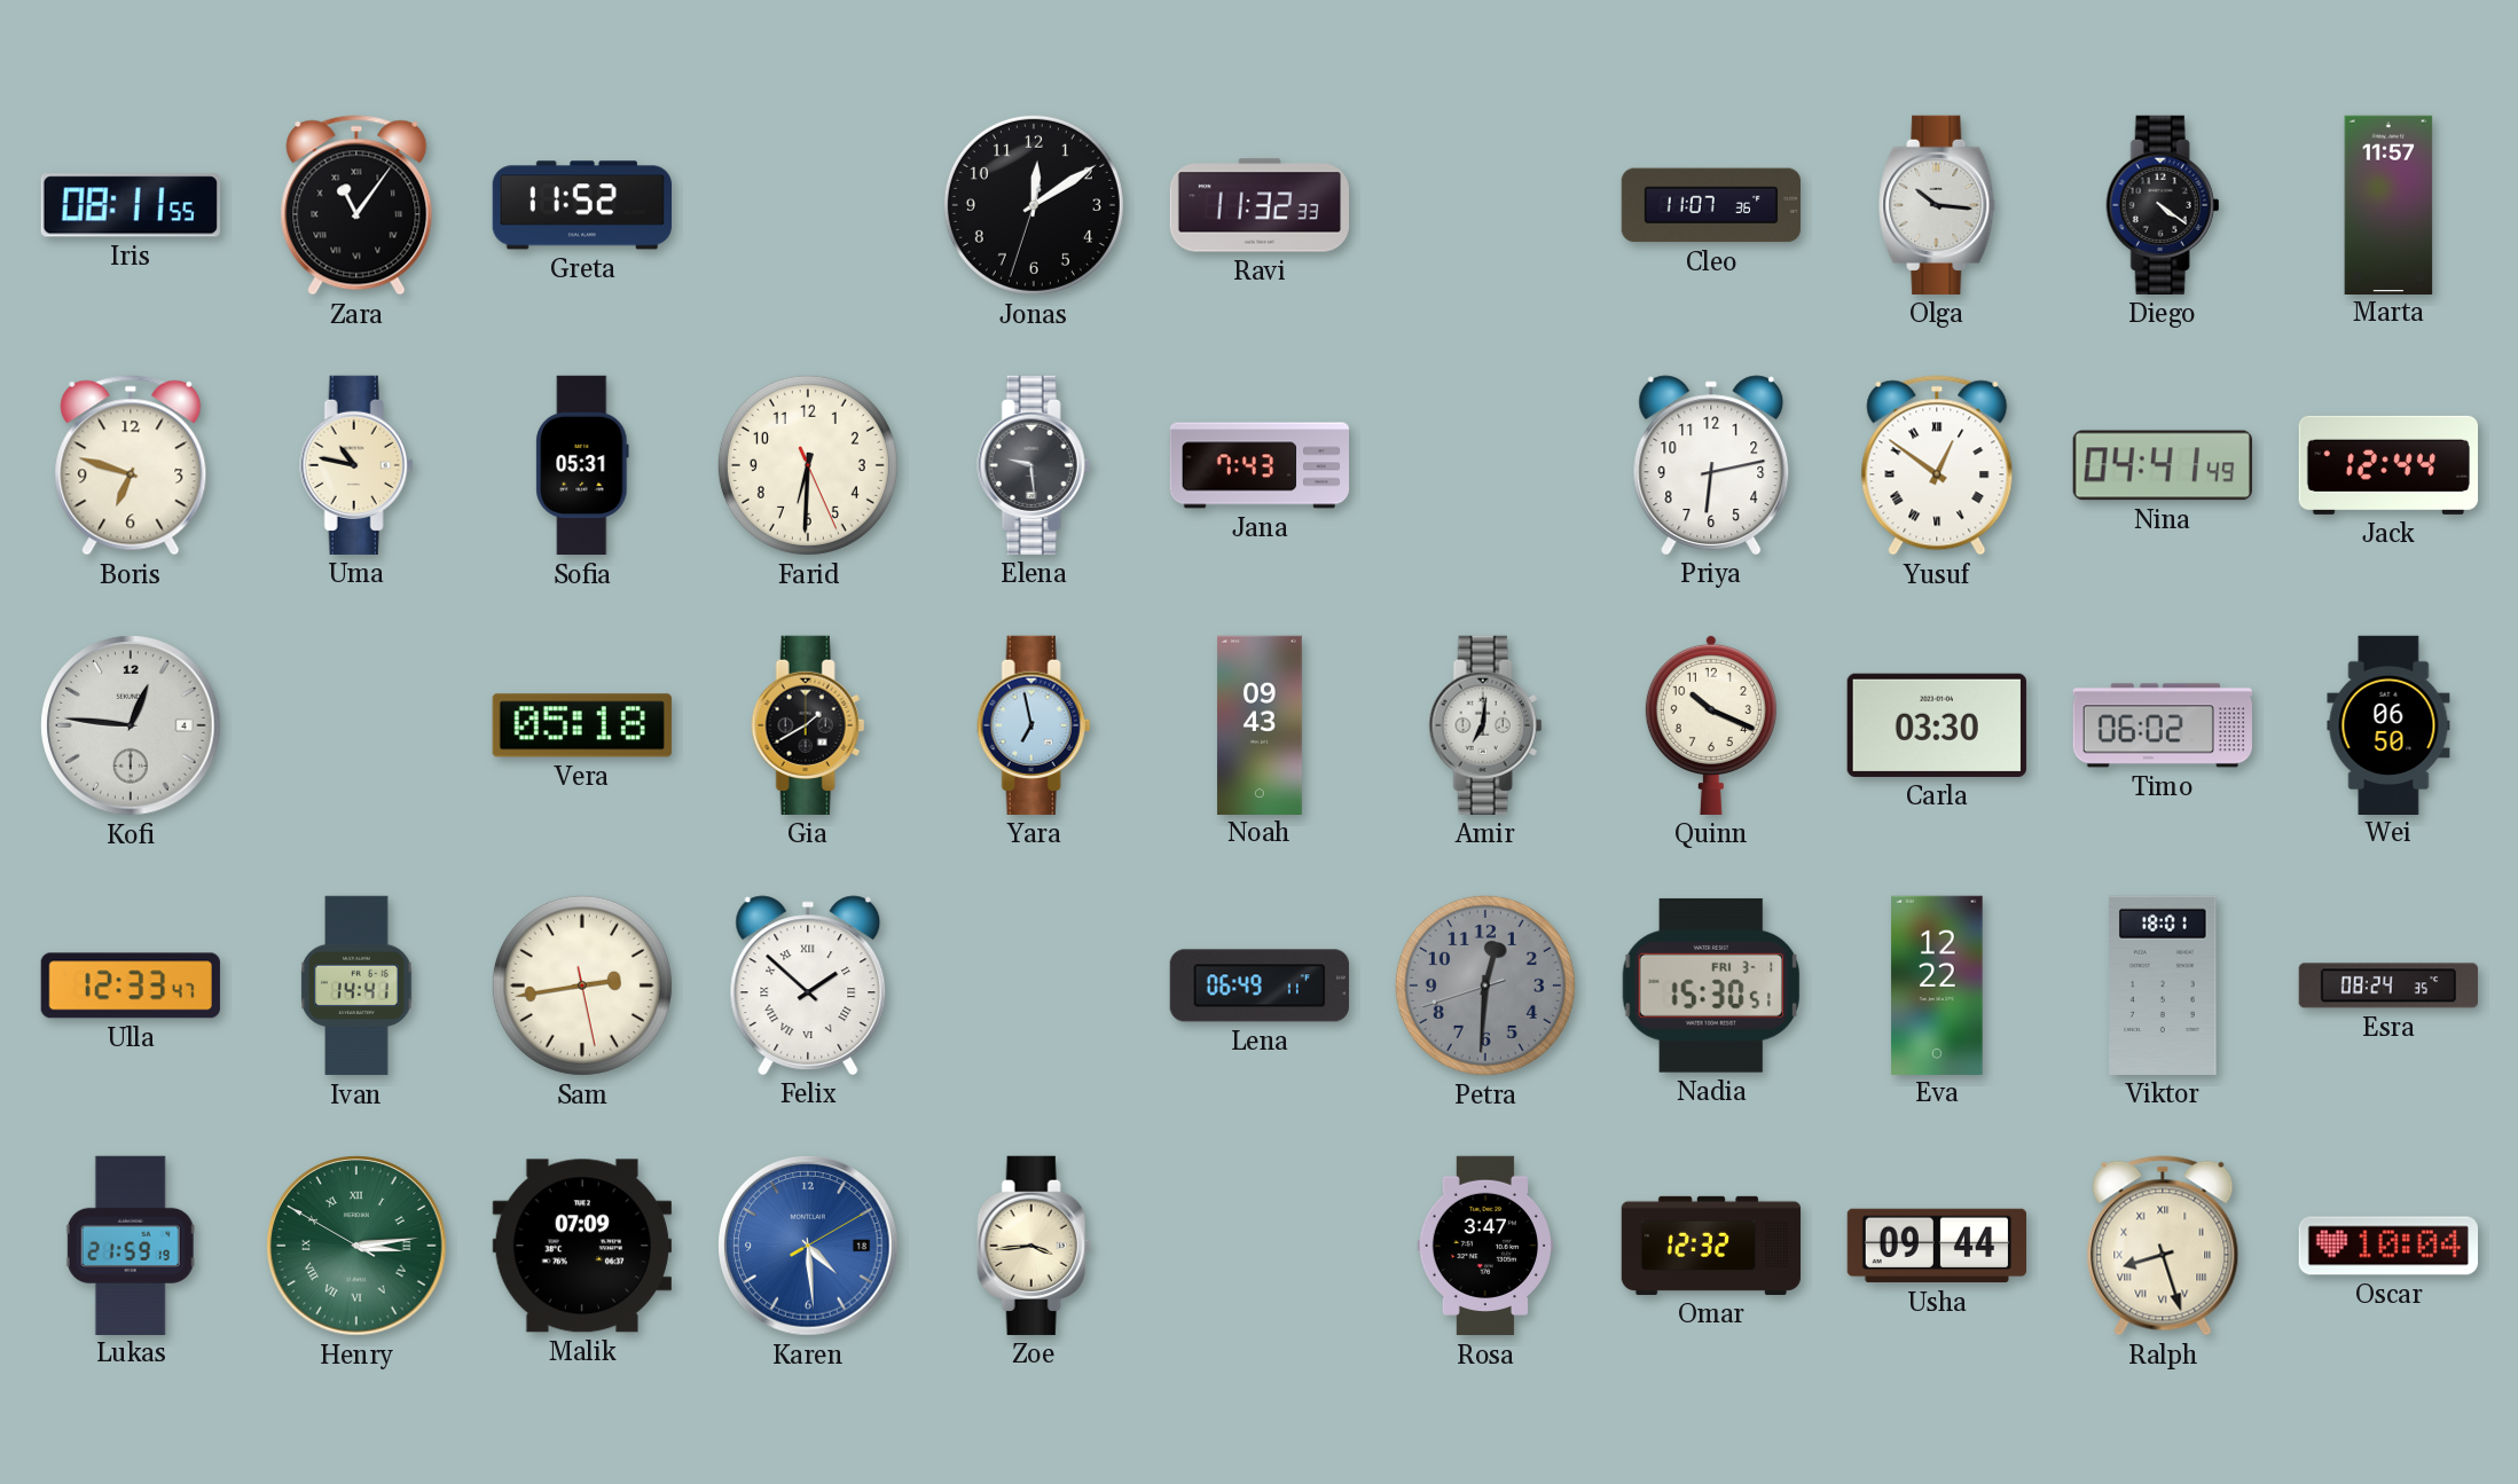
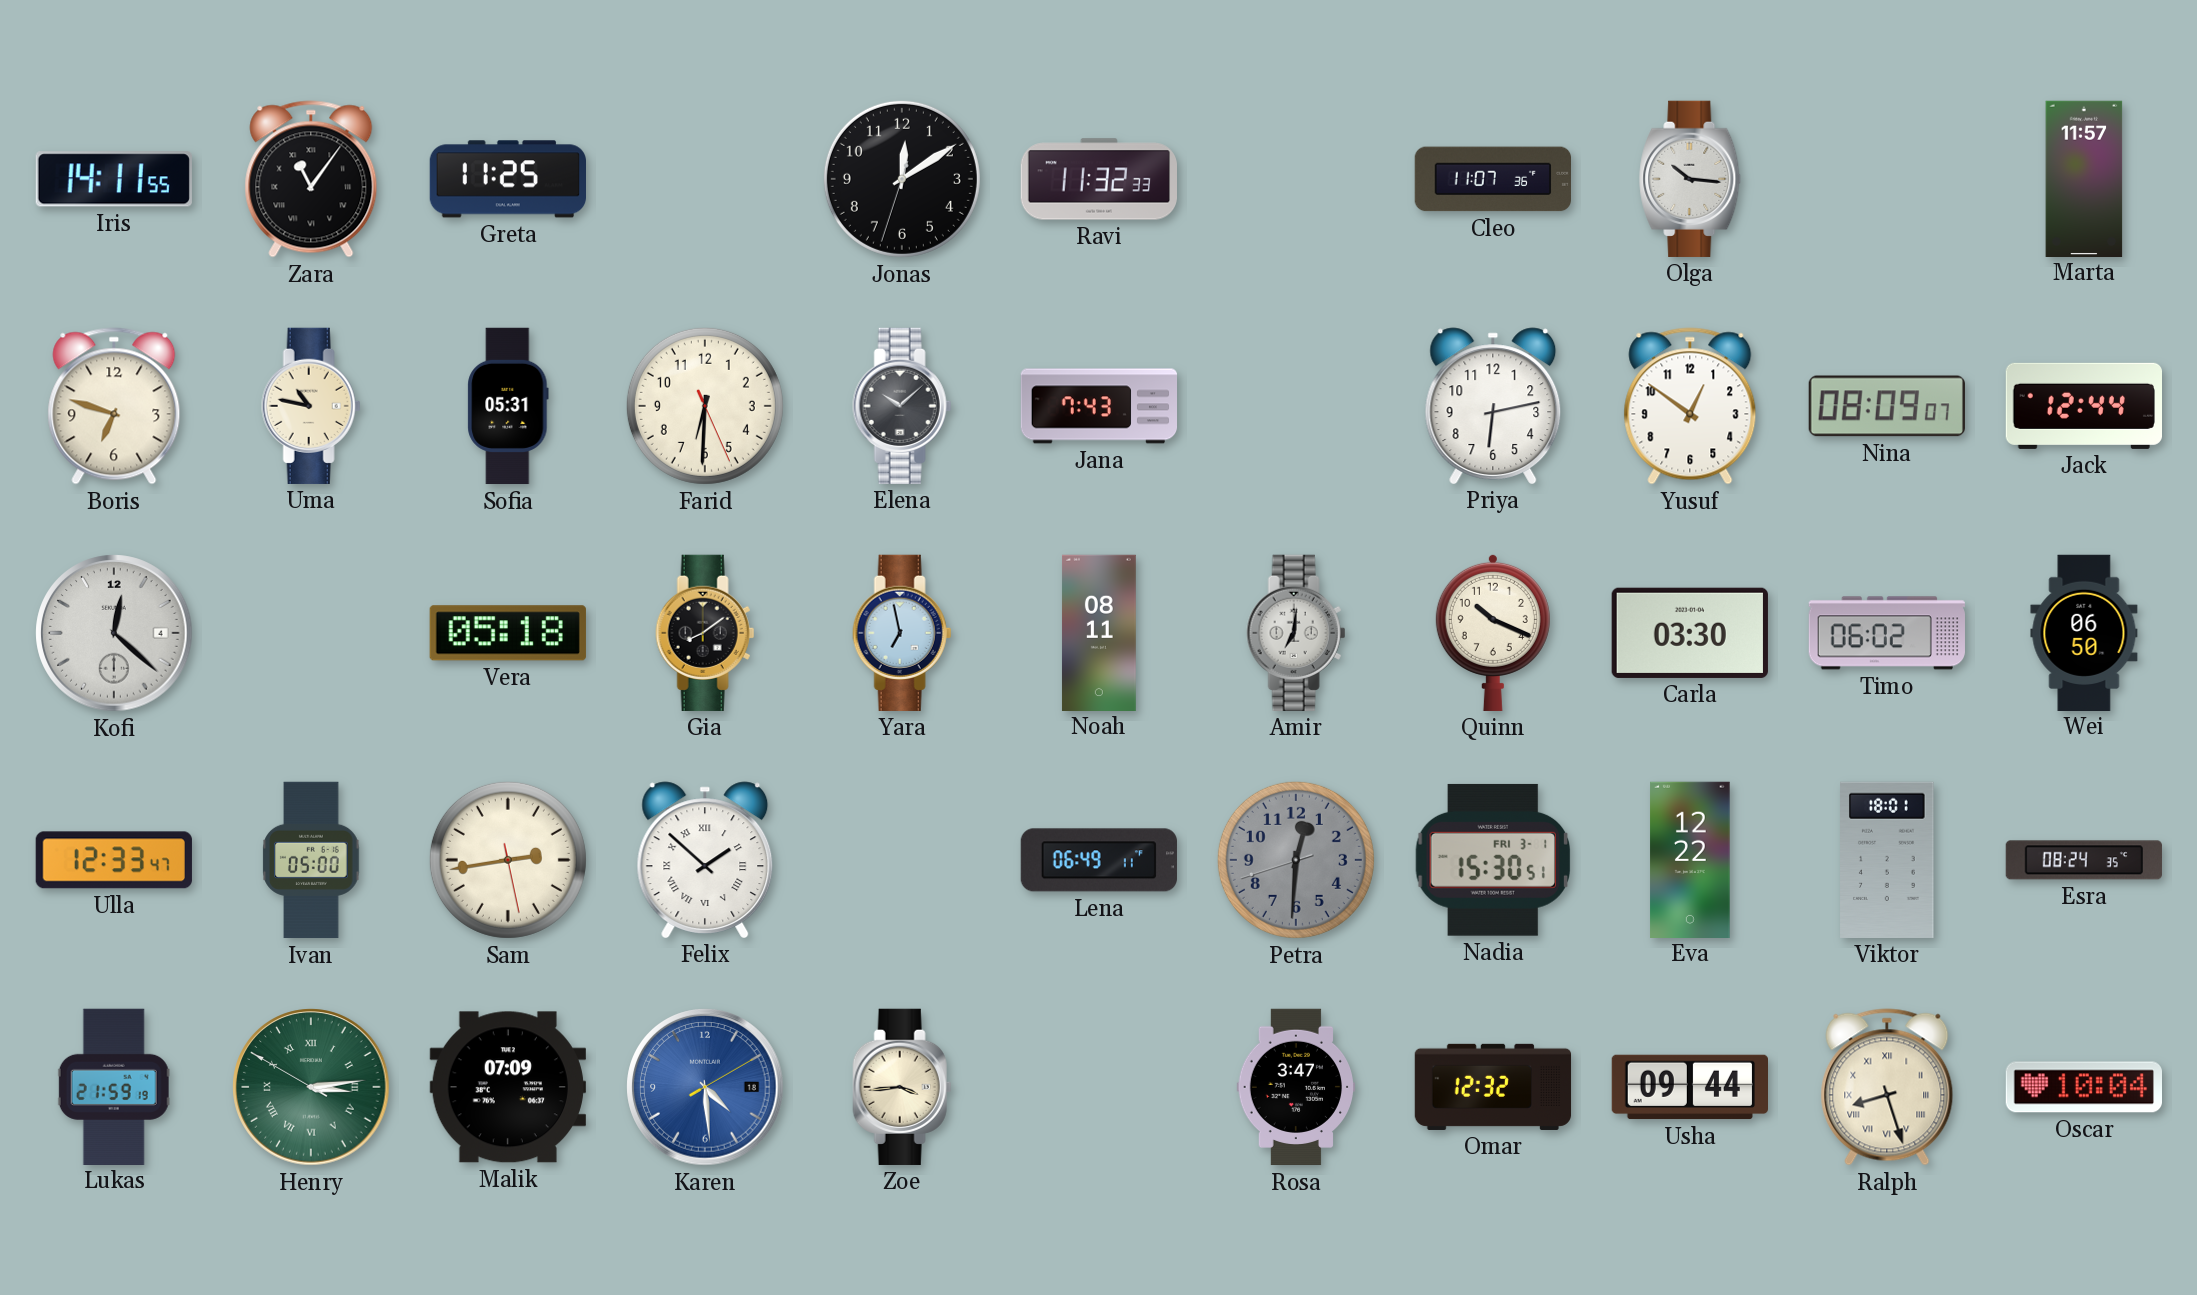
Iris: 08:11 -> 14:11 (114, 179)
Greta: 11:52 -> 11:25 (507, 179)
Diego: 4:21 -> none (2163, 205)
Elena: 9:29 -> 10:08 (902, 406)
Yusuf numerals: Roman -> Arabic (1690, 406)
Nina: 04:41 -> 08:09 (1887, 406)
Kofi: 12:46 -> 12:22 (114, 633)
Gia: 1:40 -> 8:09 (705, 633)
Noah: 09:43 -> 08:11 (1099, 632)
Ivan: 14:41 -> 05:00 (311, 860)
